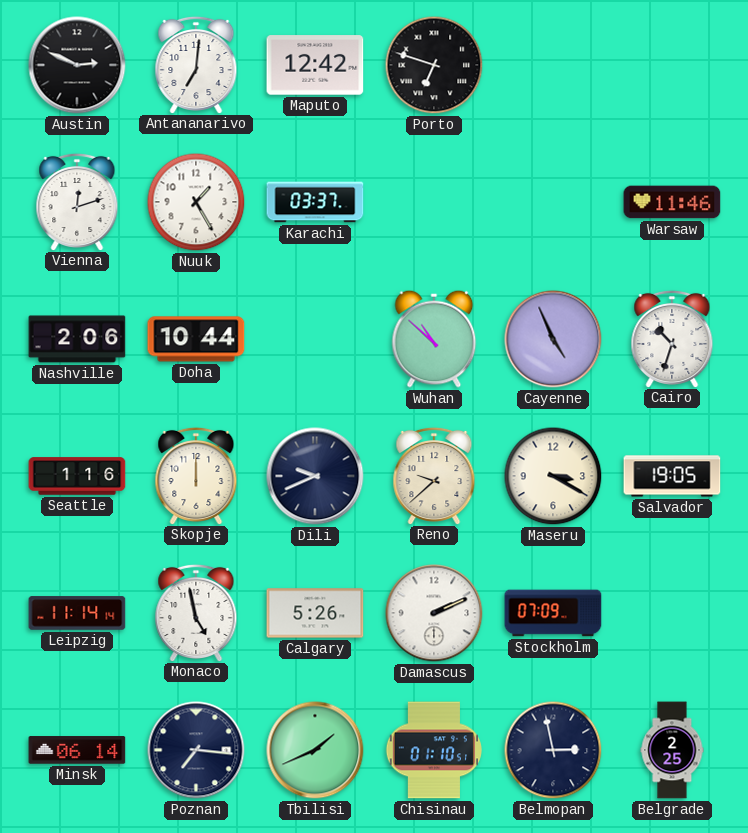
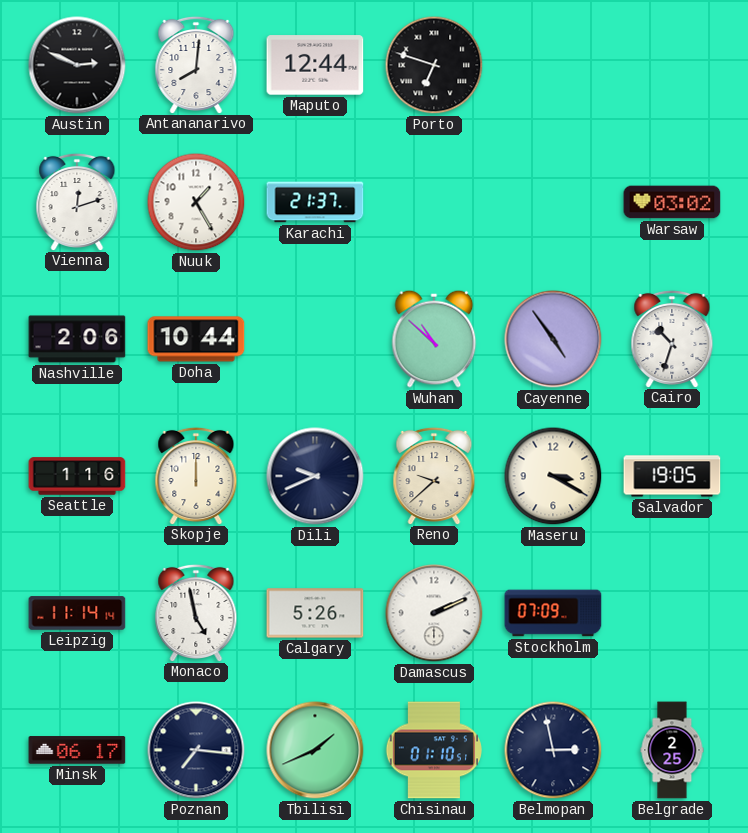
Antananarivo: 7:01 -> 8:01 (196, 64)
Maputo: 12:42 -> 12:44 (315, 65)
Karachi: 03:37 -> 21:37 (315, 202)
Warsaw: 11:46 -> 03:02 (672, 202)
Cayenne: 4:56 -> 4:54 (553, 339)
Minsk: 06:14 -> 06:17 (77, 750)
